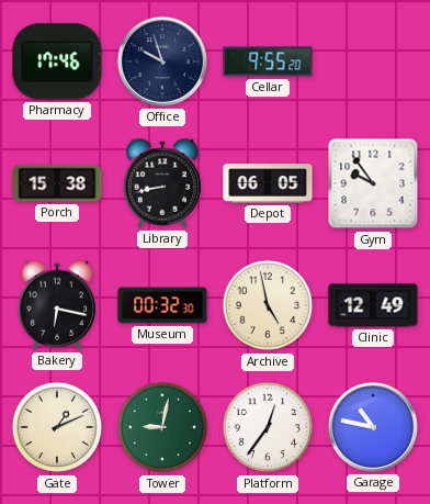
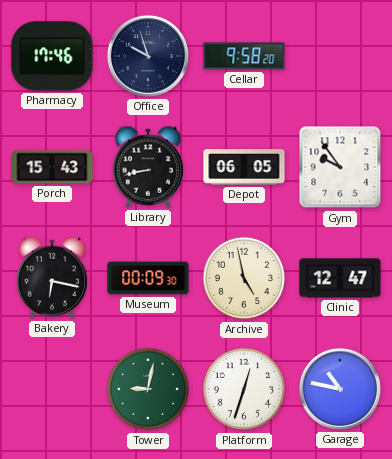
Cellar: 9:55 -> 9:58 (244, 56)
Porch: 15:38 -> 15:43 (52, 167)
Museum: 00:32 -> 00:09 (148, 278)
Clinic: 12:49 -> 12:47 (340, 278)
Gate: 1:11 -> none (57, 427)
Platform: 12:36 -> 12:33 (244, 389)
